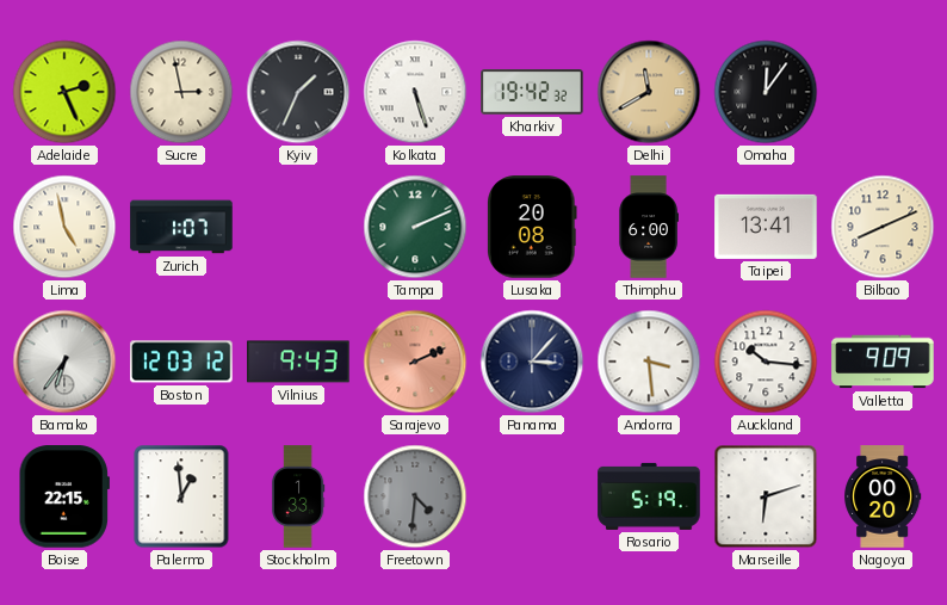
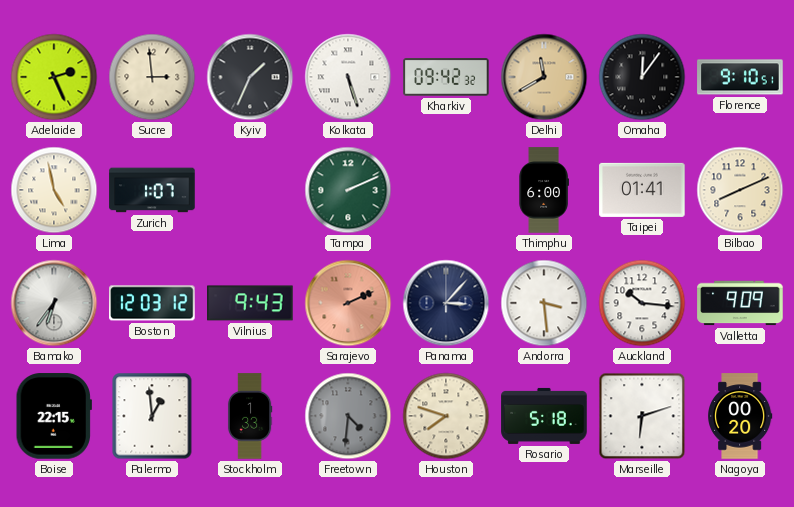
Sucre: 2:58 -> 2:59 (152, 77)
Kharkiv: 19:42 -> 09:42 (446, 77)
Florence: none -> 9:10 (740, 77)
Lusaka: 20:08 -> none (533, 227)
Taipei: 13:41 -> 01:41 (642, 190)
Houston: none -> 7:48 (446, 416)
Rosario: 5:19 -> 5:18 (544, 416)
